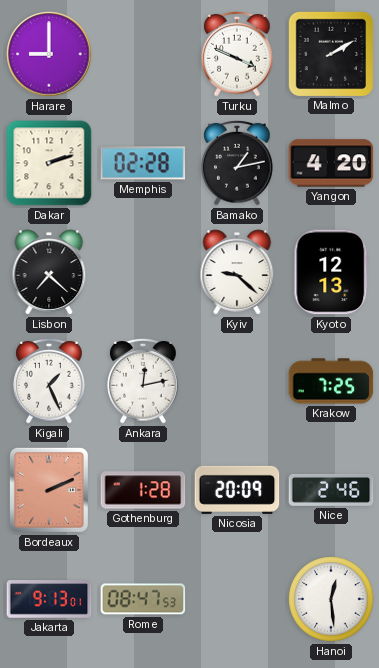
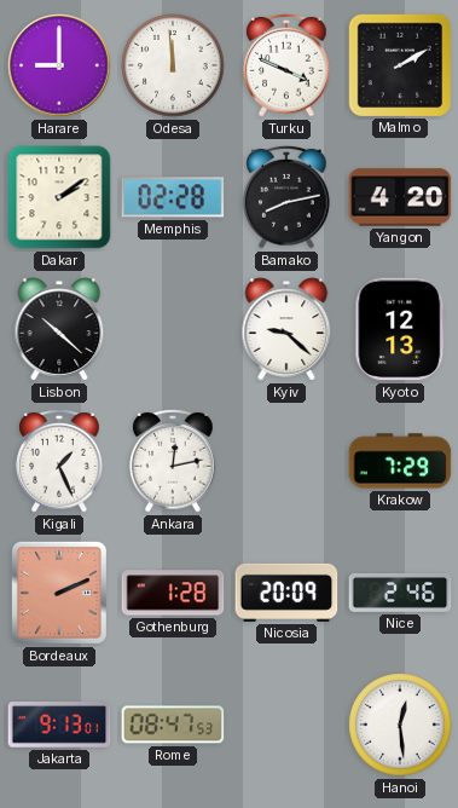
Odesa: none -> 11:59 (173, 65)
Dakar: 2:12 -> 2:09 (59, 197)
Bamako: 1:13 -> 8:13 (286, 197)
Lisbon: 7:22 -> 10:22 (59, 329)
Krakow: 7:25 -> 7:29 (400, 461)
